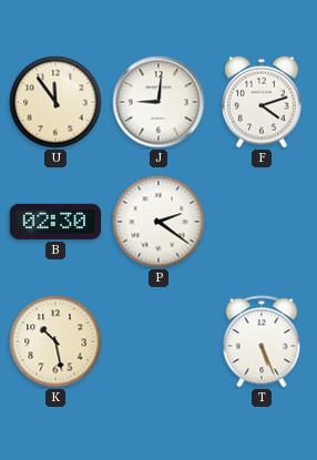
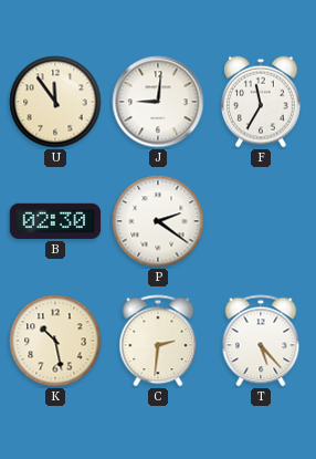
F: 4:12 -> 11:35 (262, 102)
C: none -> 2:31 (158, 341)
T: 5:26 -> 5:23 (261, 341)
